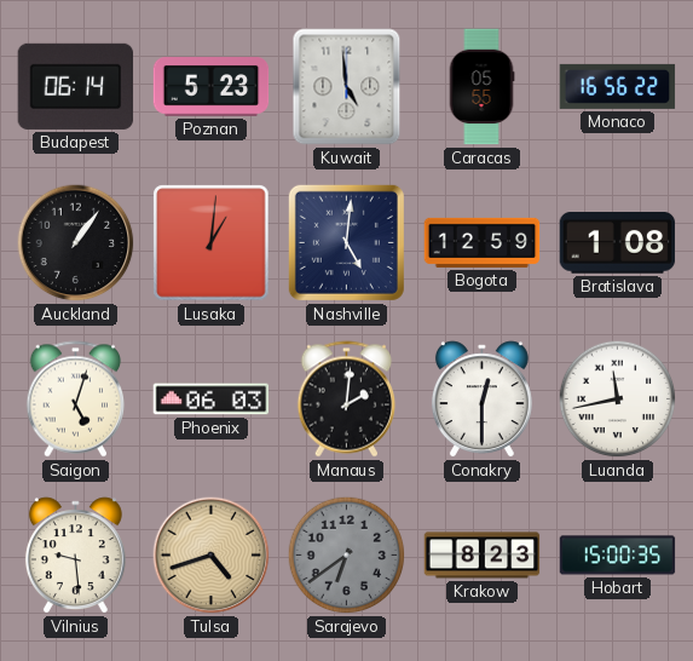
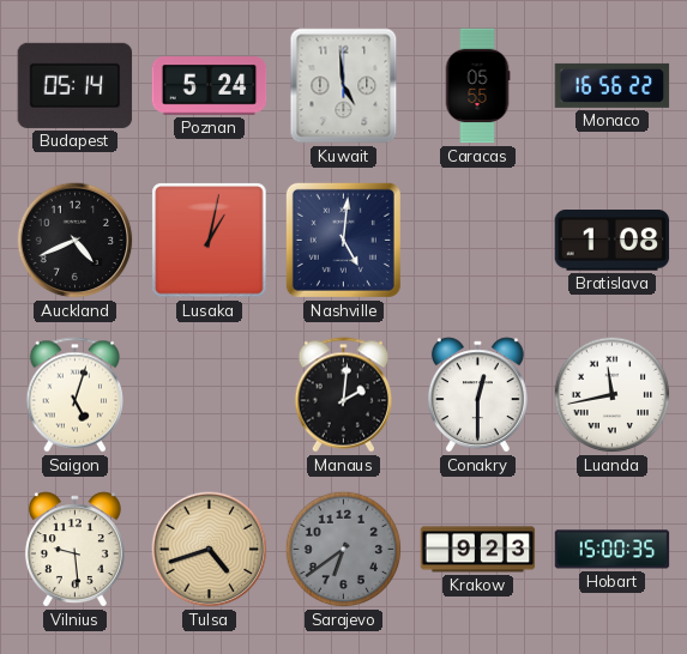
Budapest: 06:14 -> 05:14 (76, 85)
Poznan: 5:23 -> 5:24 (210, 86)
Auckland: 1:06 -> 4:41 (76, 241)
Lusaka: 1:01 -> 1:02 (210, 241)
Bogota: 12:59 -> none (483, 242)
Phoenix: 06:03 -> none (212, 400)
Krakow: 8:23 -> 9:23 (478, 550)
